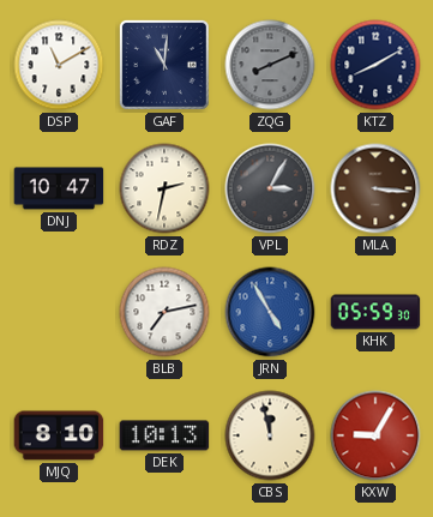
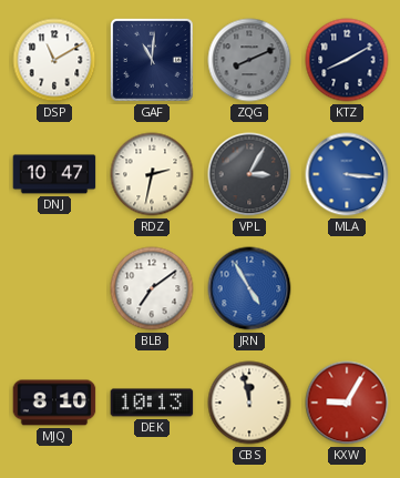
MLA dial: brown -> blue (347, 174)
BLB: 7:13 -> 7:09 (152, 288)
KHK: 05:59 -> none (375, 312)
